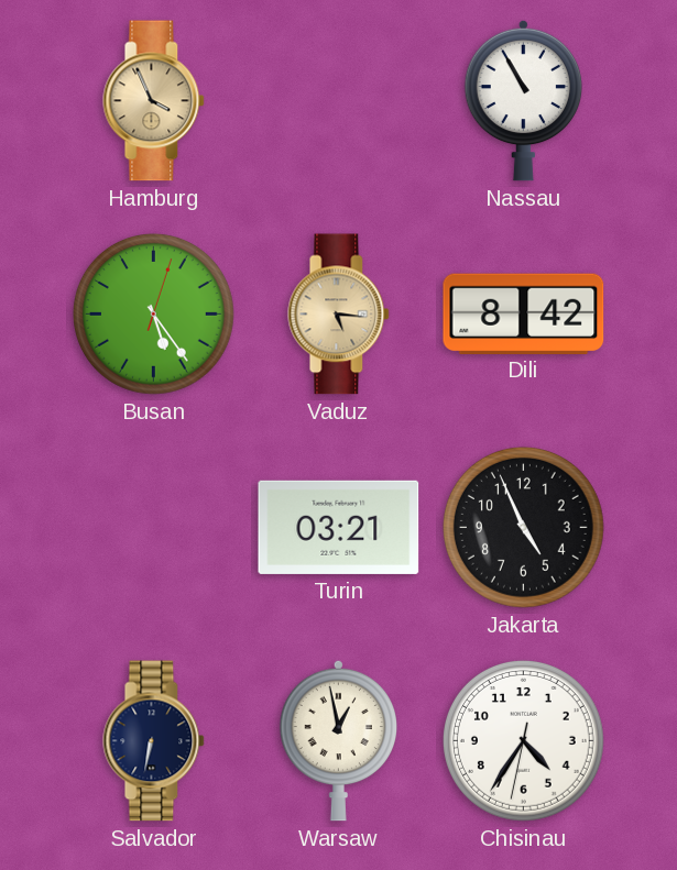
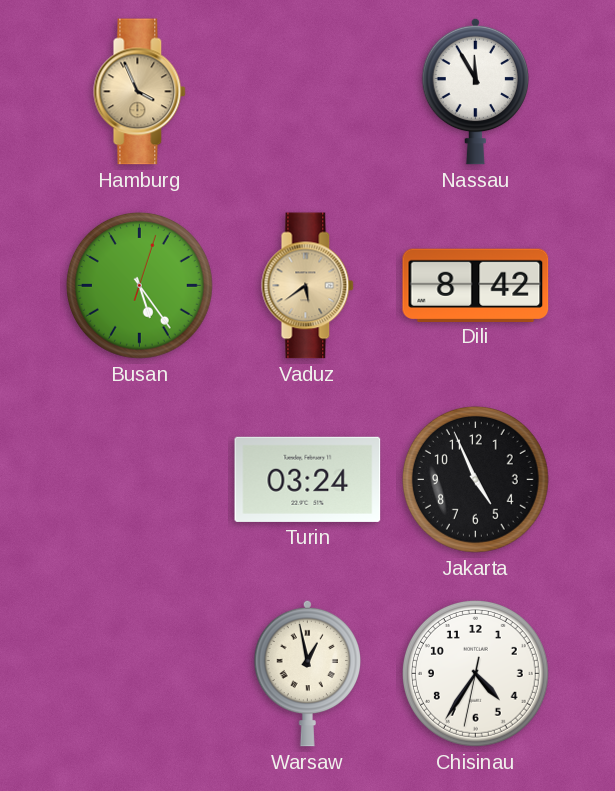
Nassau: 10:55 -> 11:55 (475, 91)
Vaduz: 5:16 -> 5:39 (308, 286)
Turin: 03:21 -> 03:24 (308, 479)
Salvador: 6:32 -> none (154, 741)
